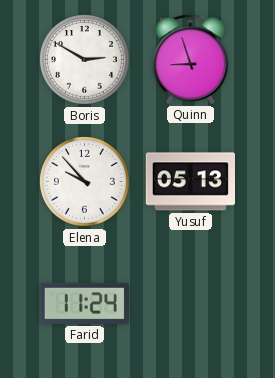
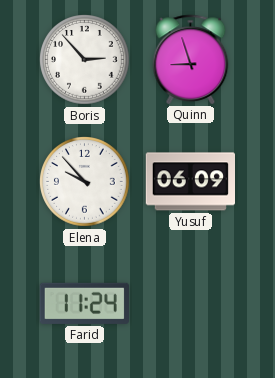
Boris: 2:50 -> 2:53 (85, 60)
Yusuf: 05:13 -> 06:09 (190, 182)
